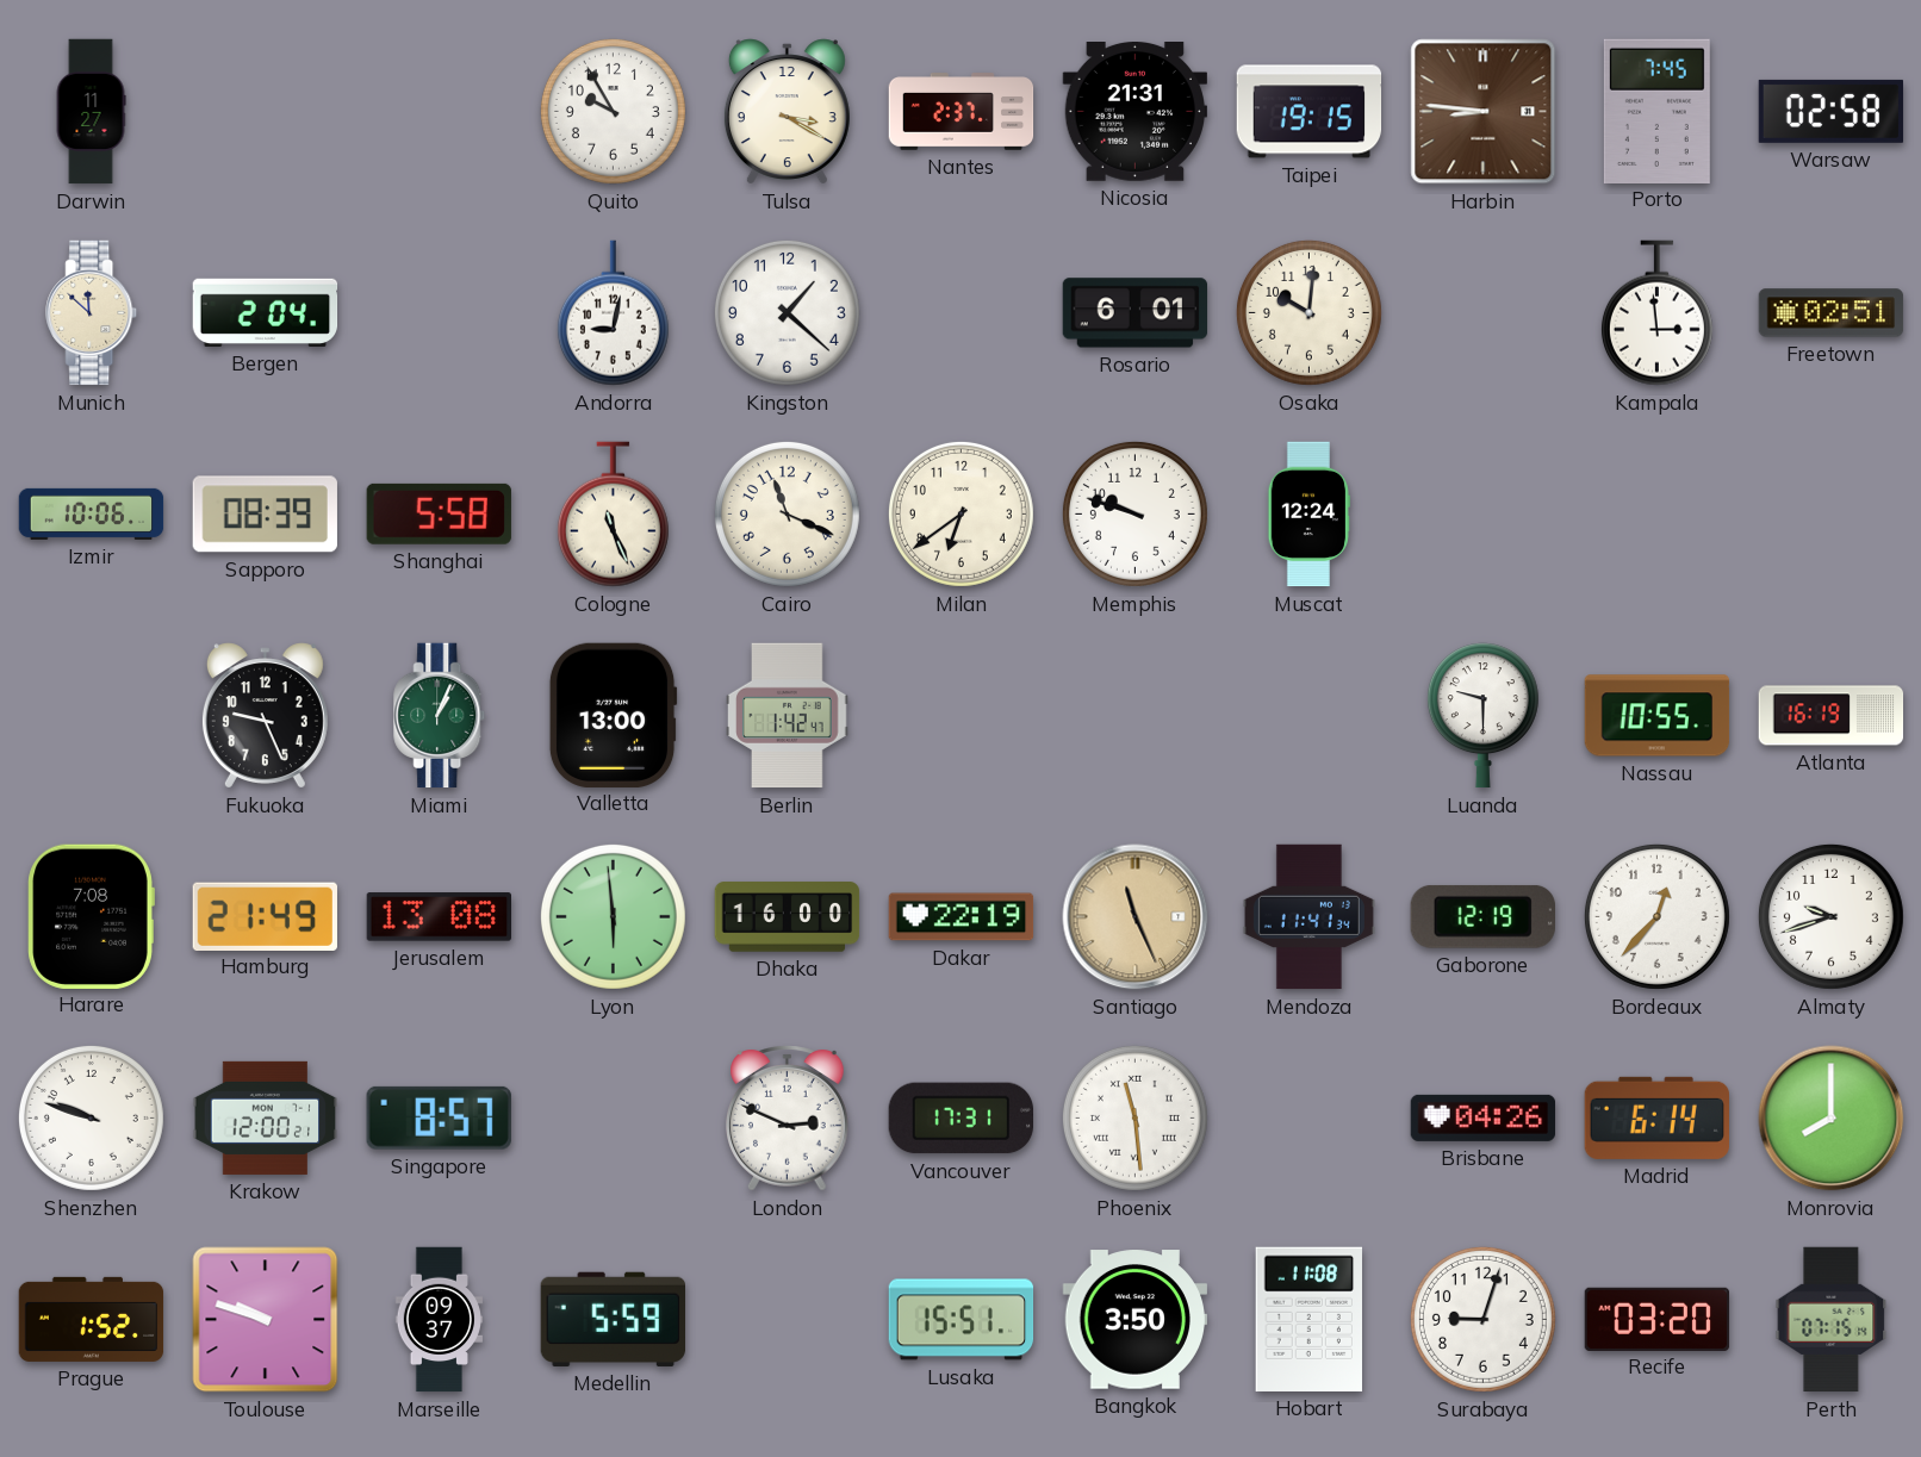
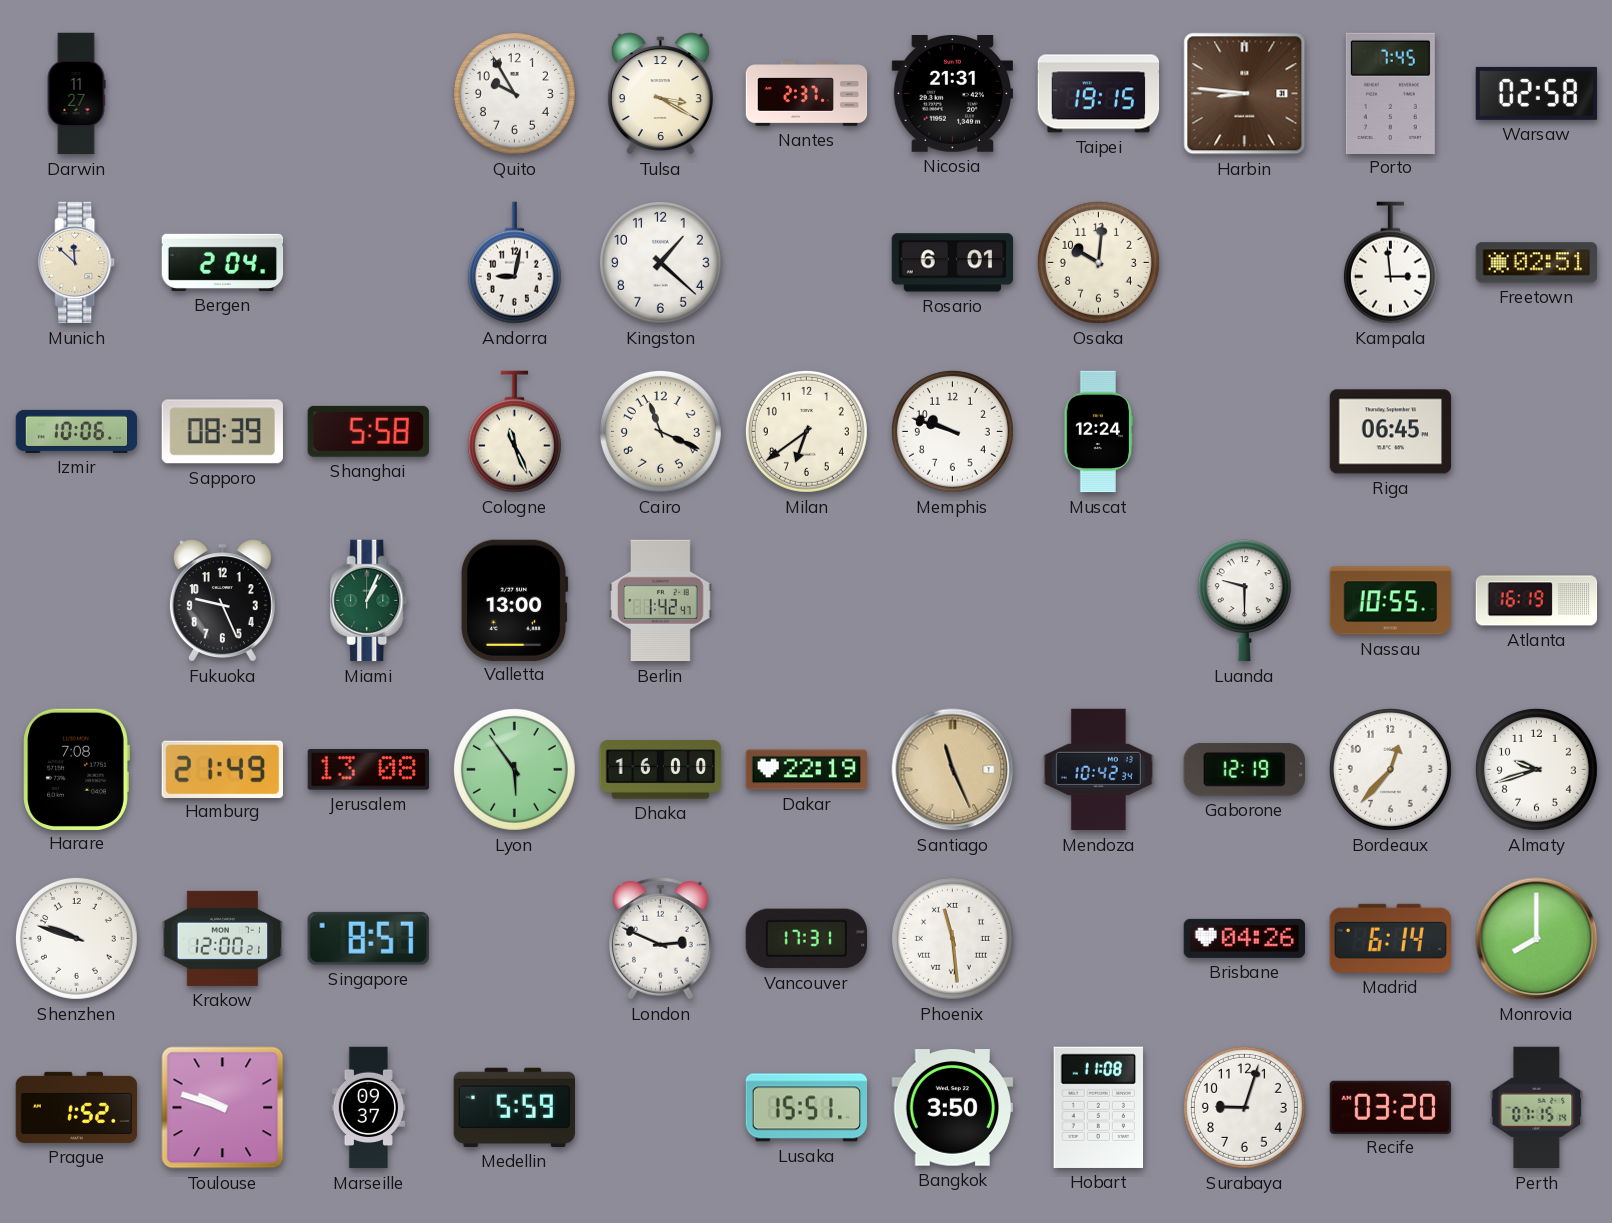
Riga: none -> 06:45 (1391, 432)
Lyon: 5:59 -> 5:54 (514, 769)
Mendoza: 11:41 -> 10:42 (1098, 770)
